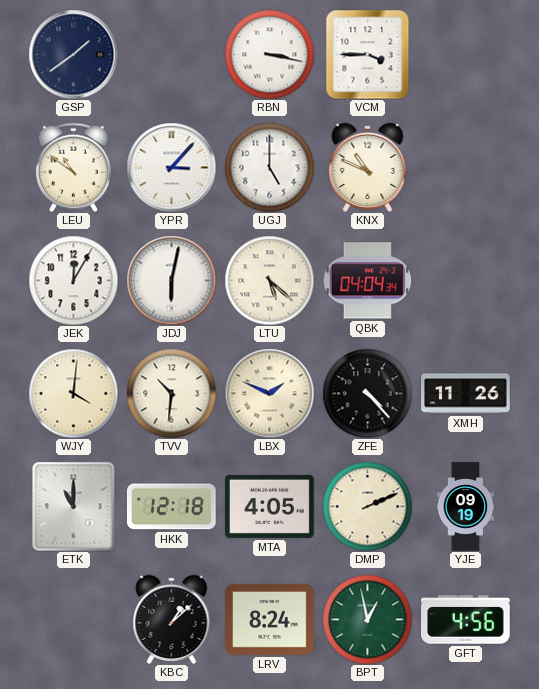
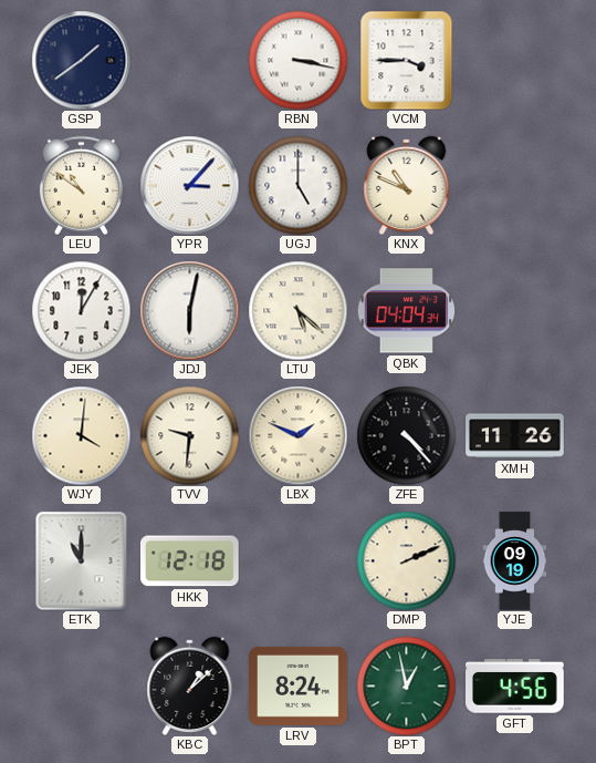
TVV: 10:31 -> 9:31 (189, 435)
MTA: 4:05 -> none (270, 506)
